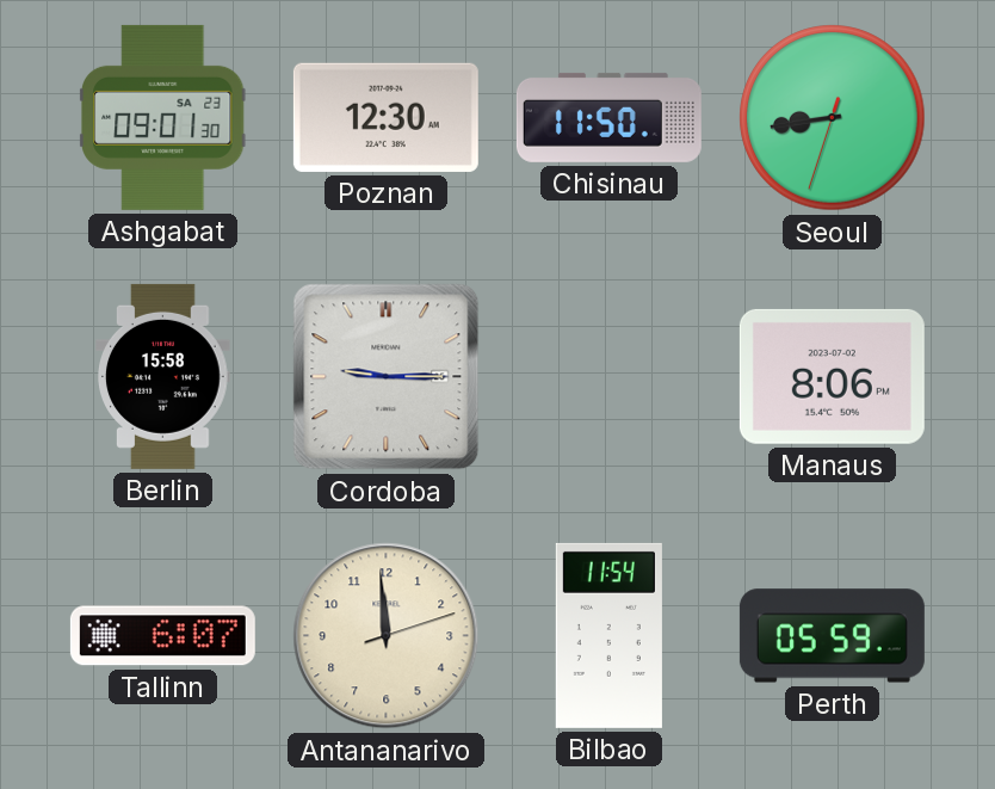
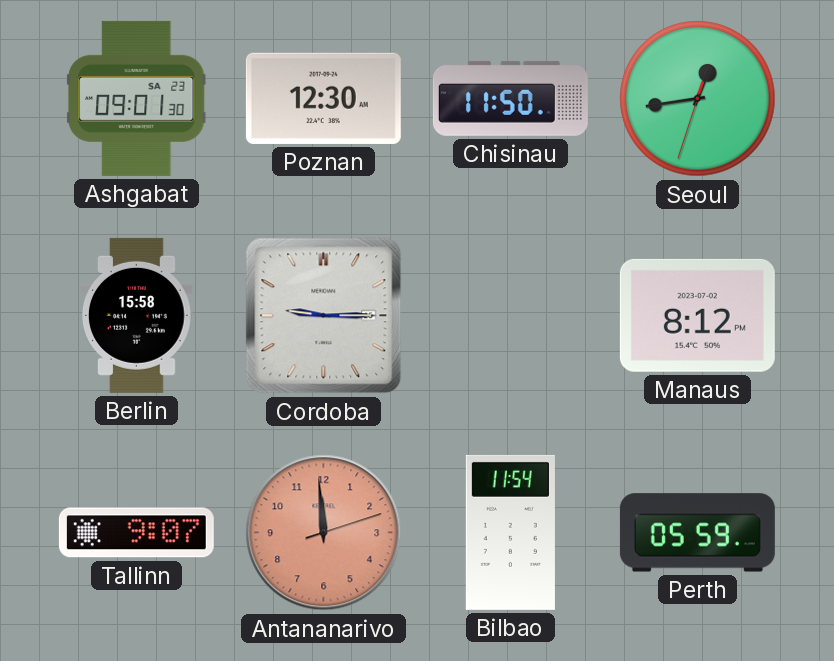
Seoul: 8:43 -> 12:43 (698, 99)
Manaus: 8:06 -> 8:12 (697, 315)
Tallinn: 6:07 -> 9:07 (136, 533)
Antananarivo dial: cream -> salmon (324, 533)
